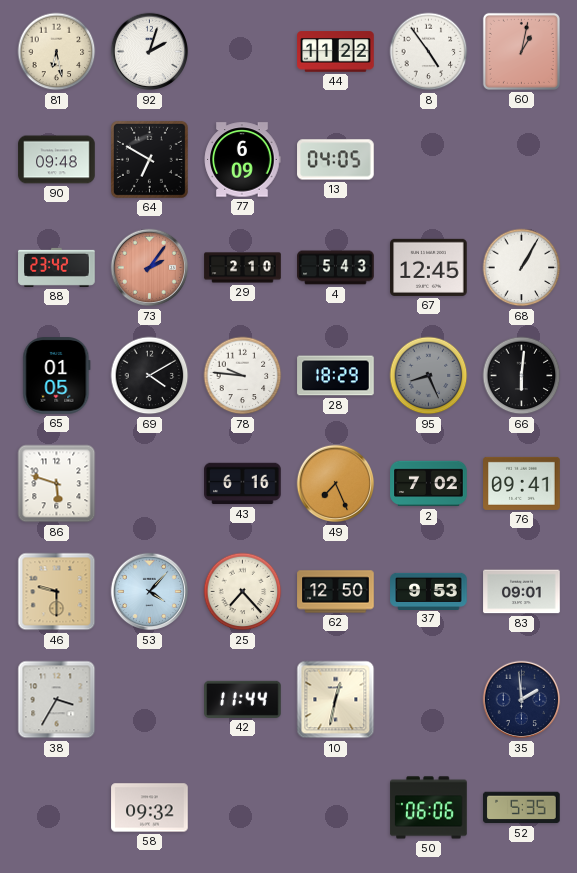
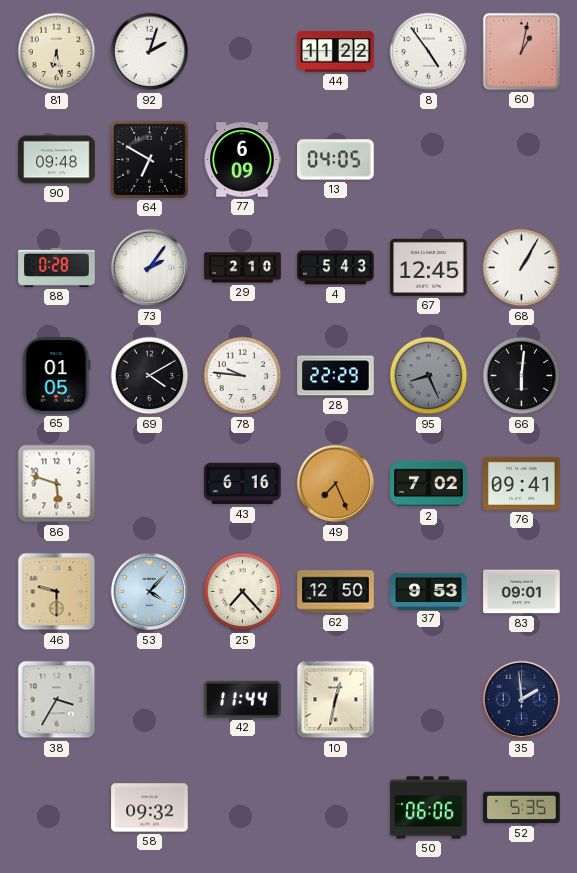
88: 23:42 -> 0:28 (57, 267)
73 dial: salmon -> white (150, 268)
28: 18:29 -> 22:29 (336, 376)
